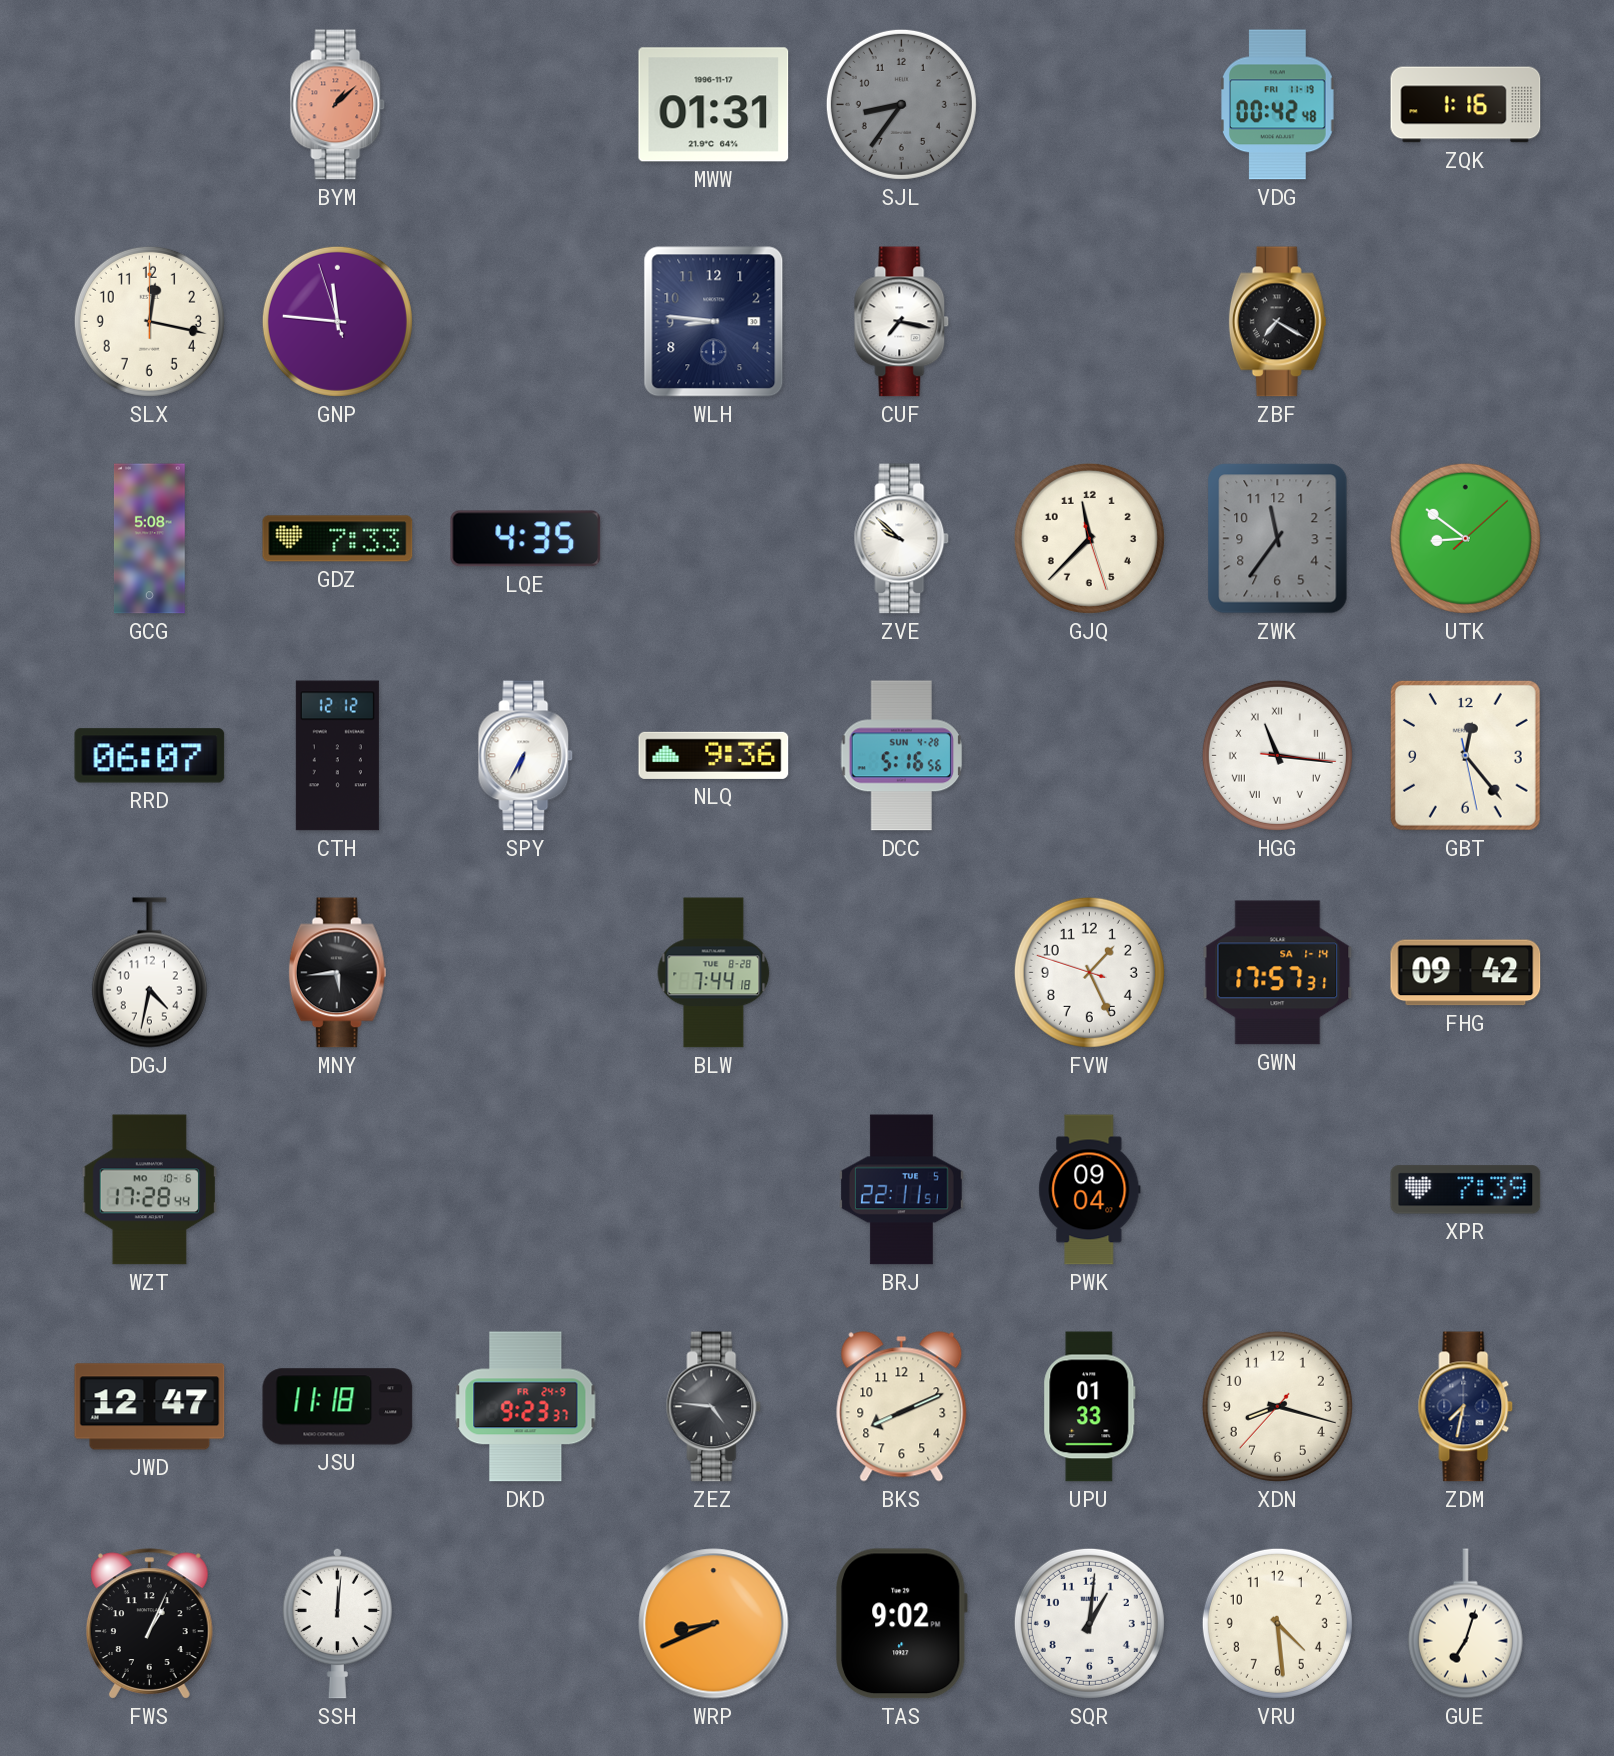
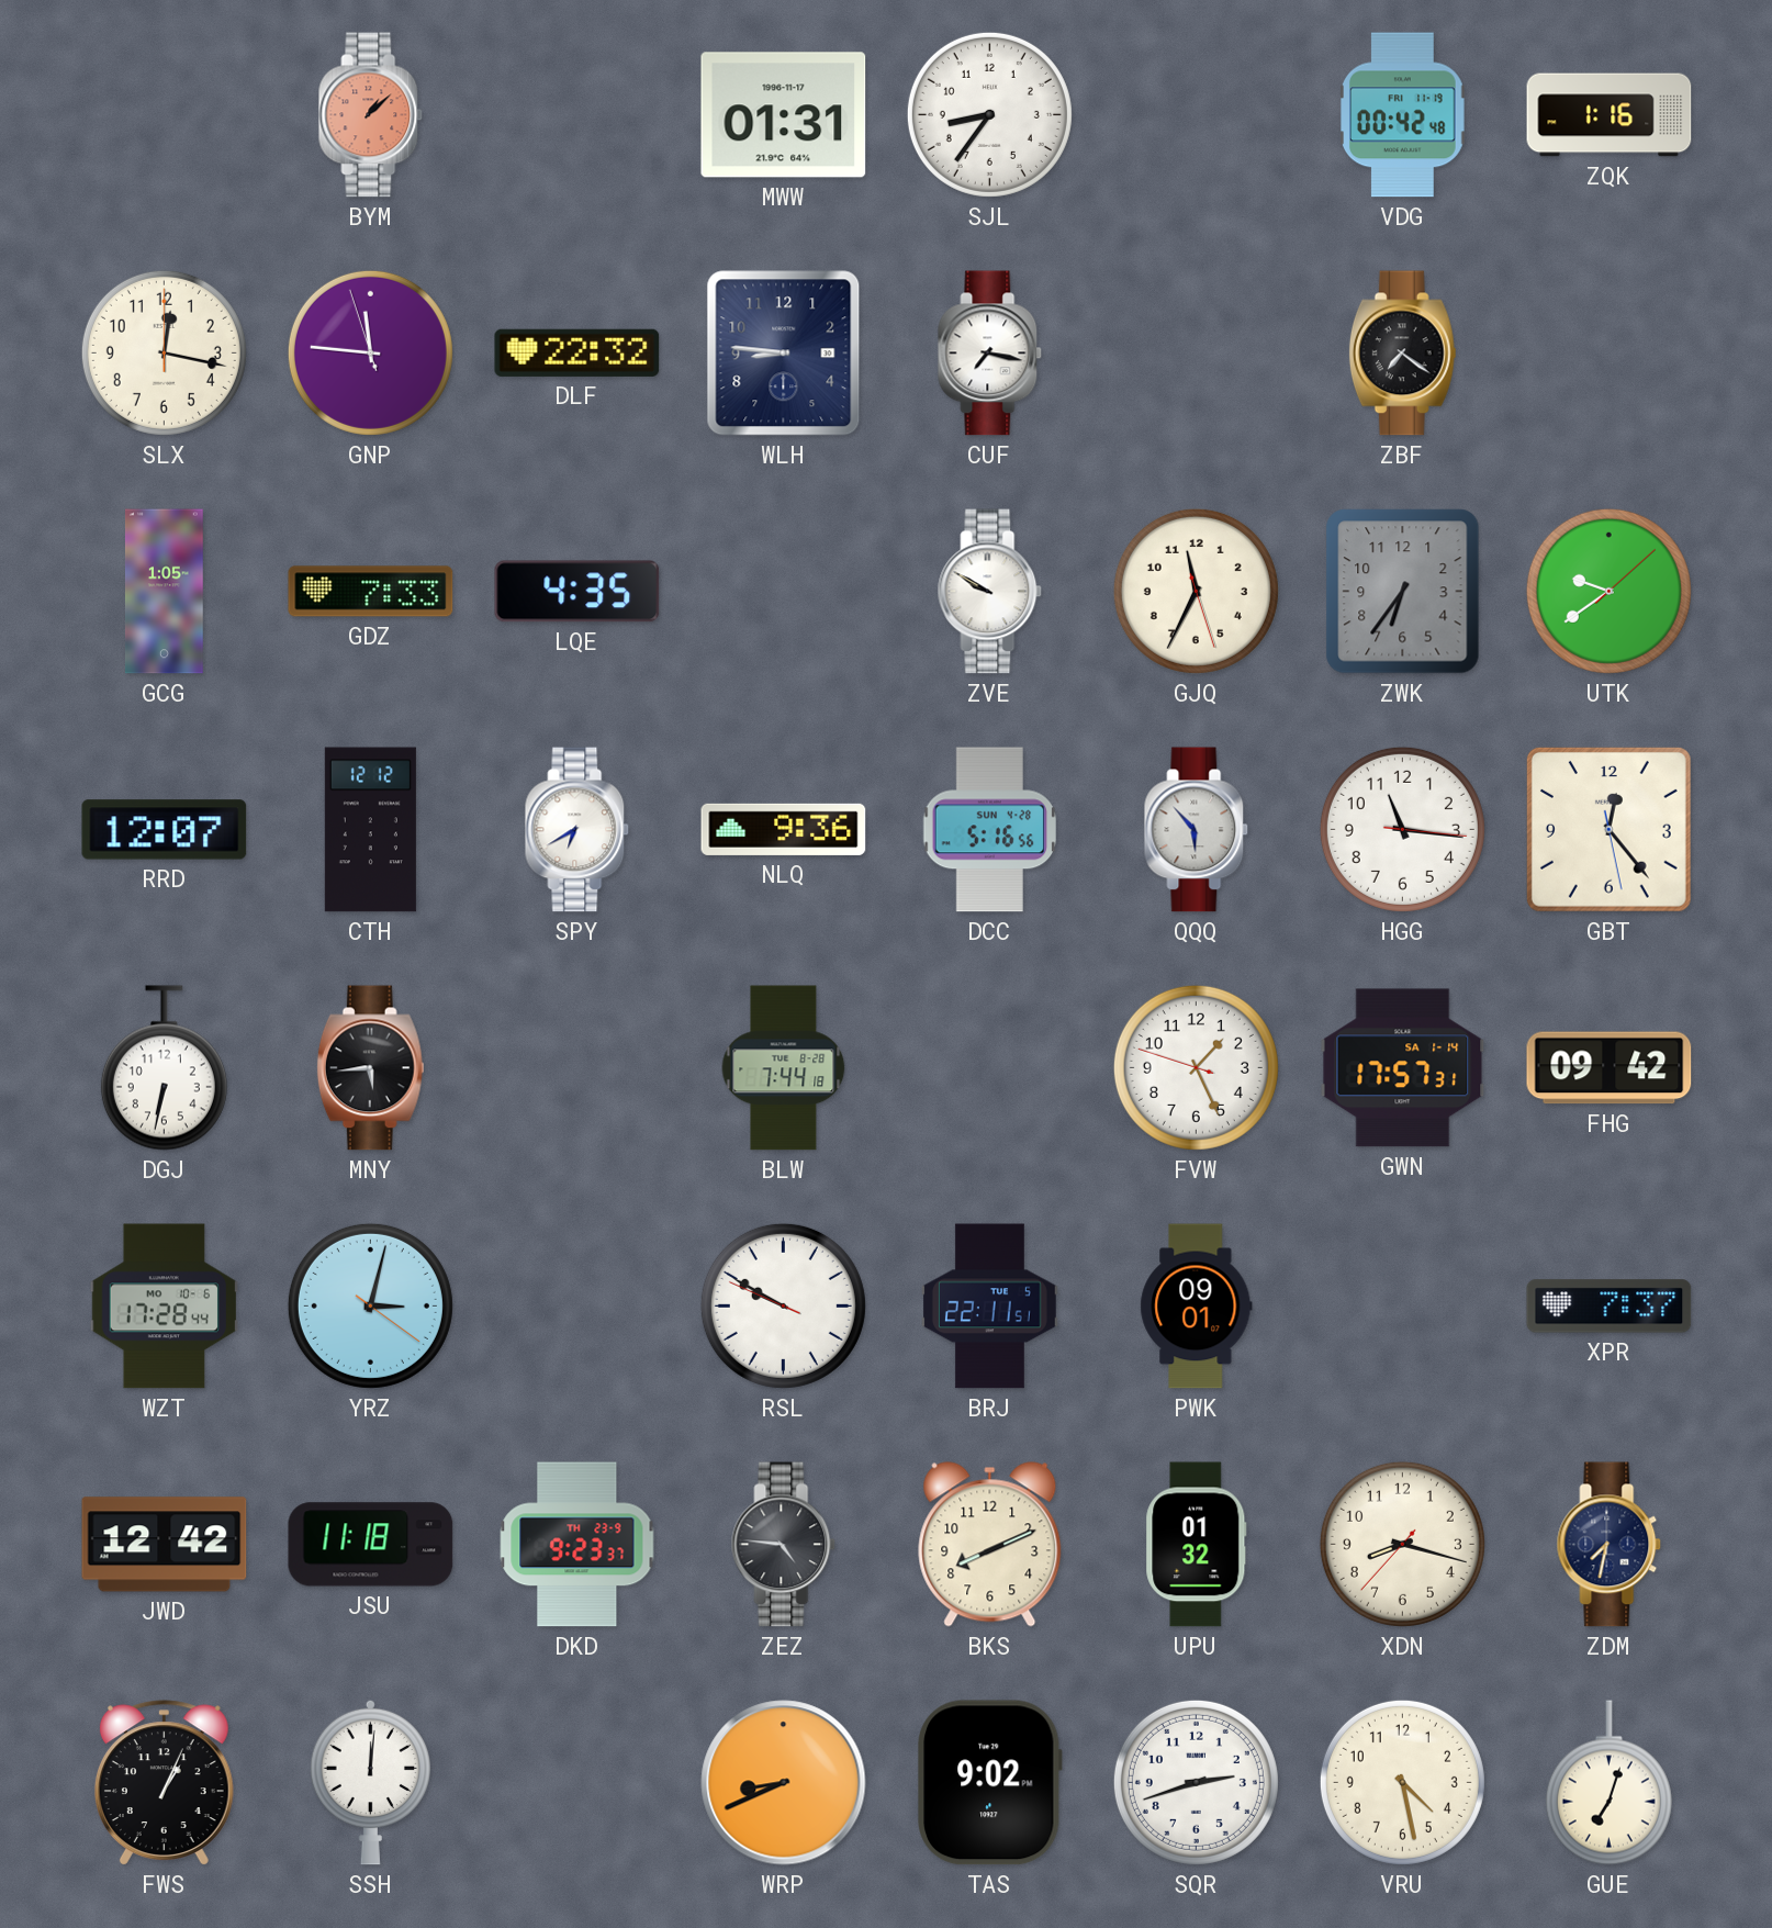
SJL dial: grey -> white (989, 114)
DLF: none -> 22:32 (577, 352)
ZBF: 7:20 -> 7:21 (1402, 354)
GCG: 5:08 -> 1:05 (164, 592)
ZVE: 9:52 -> 9:50 (990, 592)
GJQ: 11:37 -> 11:34 (1196, 591)
ZWK: 11:36 -> 6:36 (1403, 592)
UTK: 8:51 -> 9:39 (1608, 591)
RRD: 06:07 -> 12:07 (165, 830)
SPY: 6:35 -> 6:40 (577, 830)
QQQ: none -> 5:53 (1197, 830)
HGG numerals: Roman -> Arabic (1402, 829)
DGJ: 4:32 -> 6:32 (164, 1068)
YRZ: none -> 3:02 (370, 1305)
RSL: none -> 9:49 (783, 1305)
PWK: 09:04 -> 09:01 (1197, 1307)
XPR: 7:39 -> 7:37 (1610, 1307)
JWD: 12:47 -> 12:42 (165, 1545)
DKD date: FR 24-9 -> TH 23-9 (577, 1545)
UPU: 01:33 -> 01:32 (1197, 1545)
SQR: 1:01 -> 2:42 (1196, 1782)
VRU: 4:29 -> 4:28 (1402, 1782)
